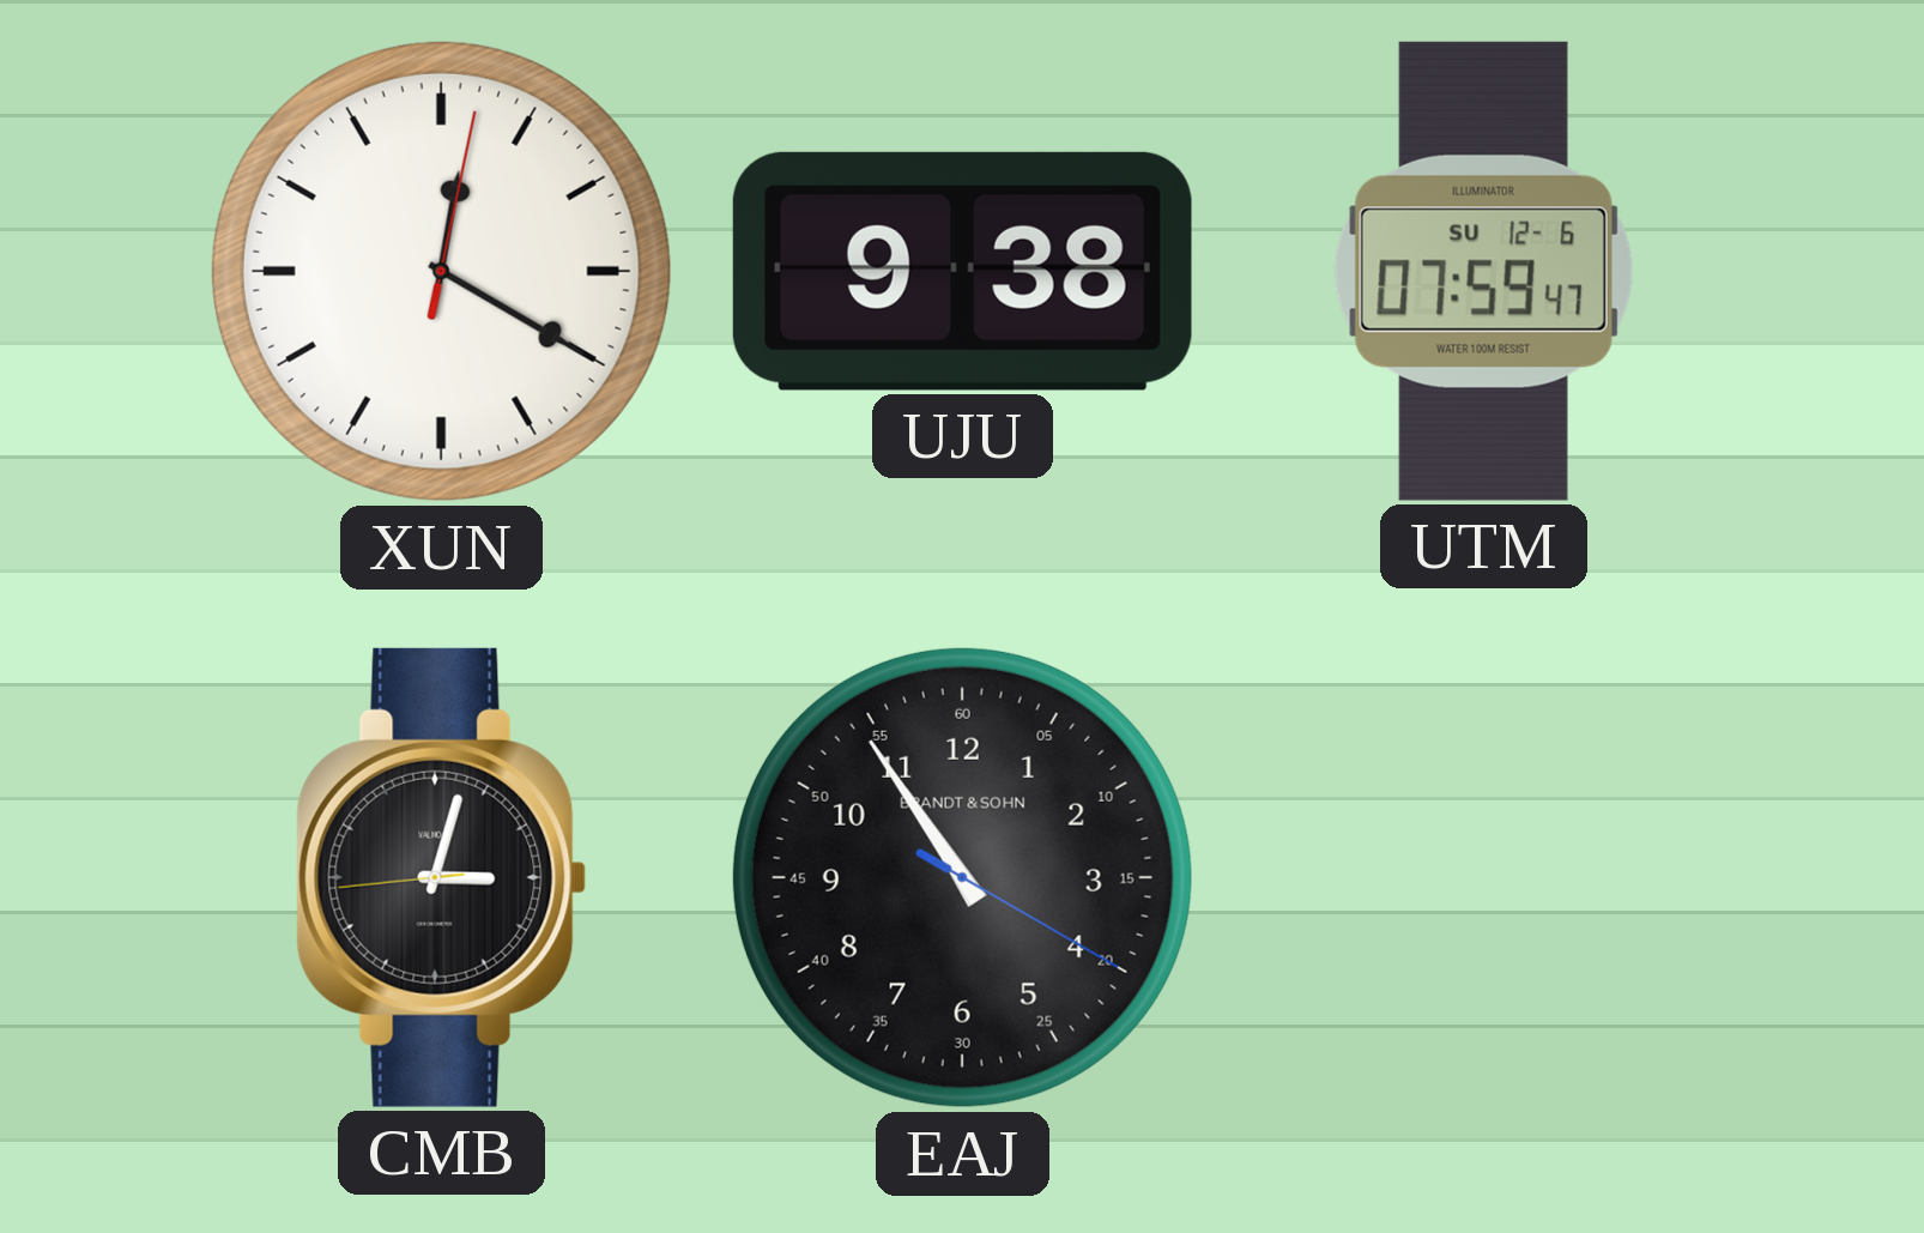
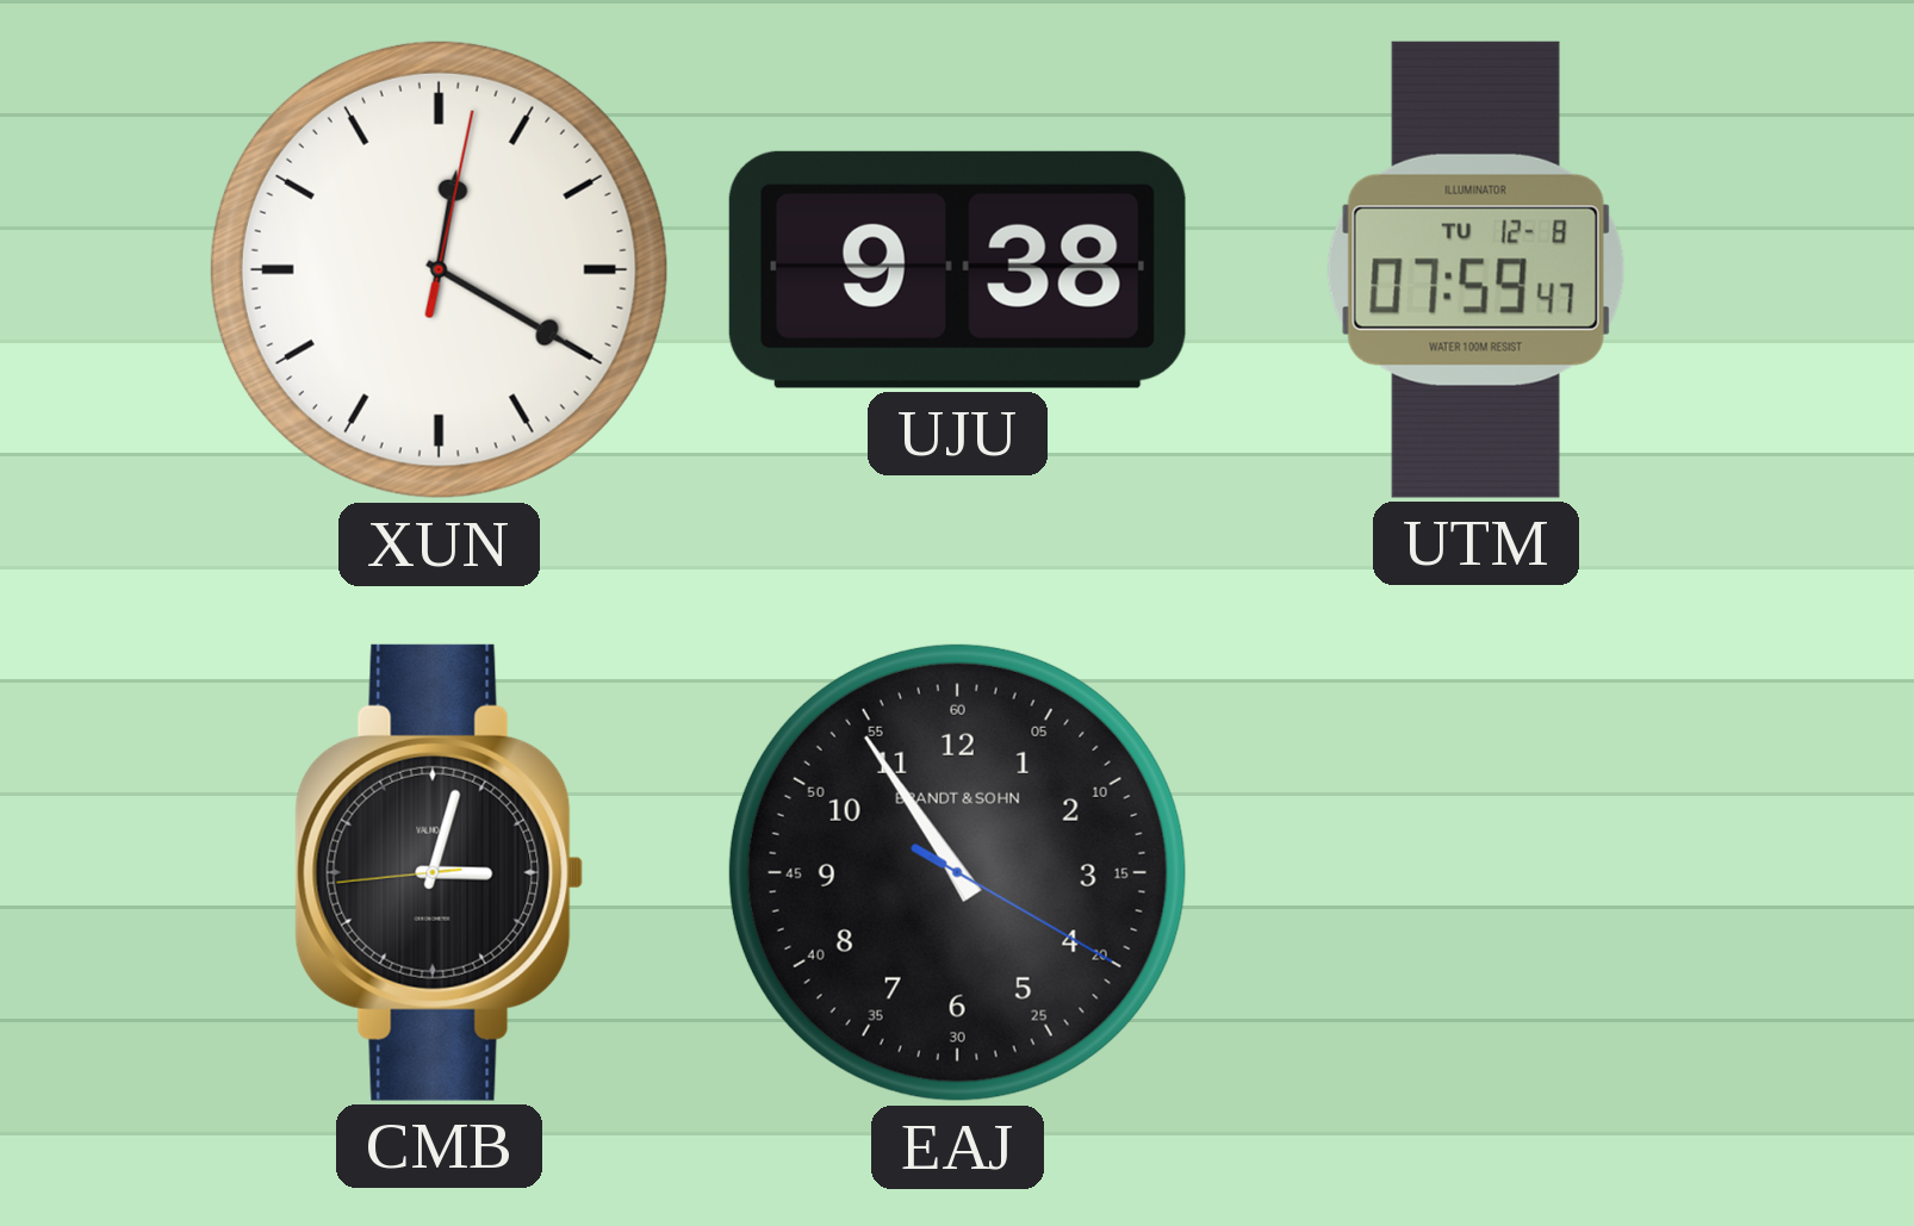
UTM date: SU 12-6 -> TU 12-8 (1475, 269)
